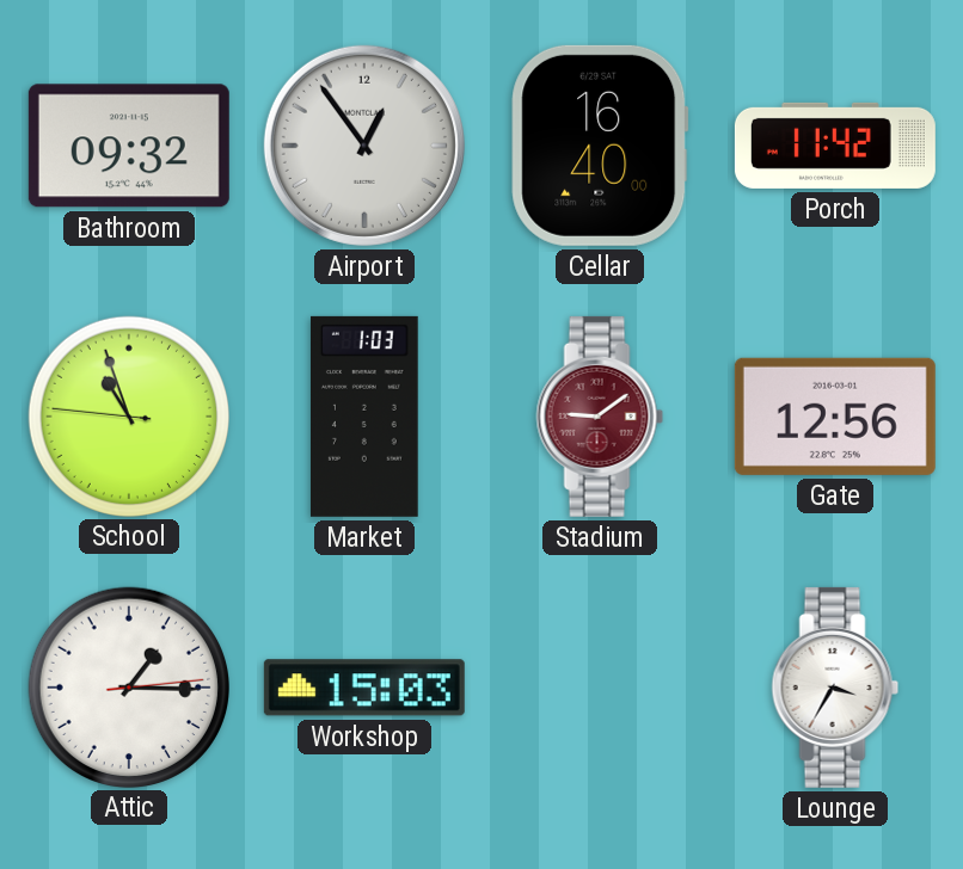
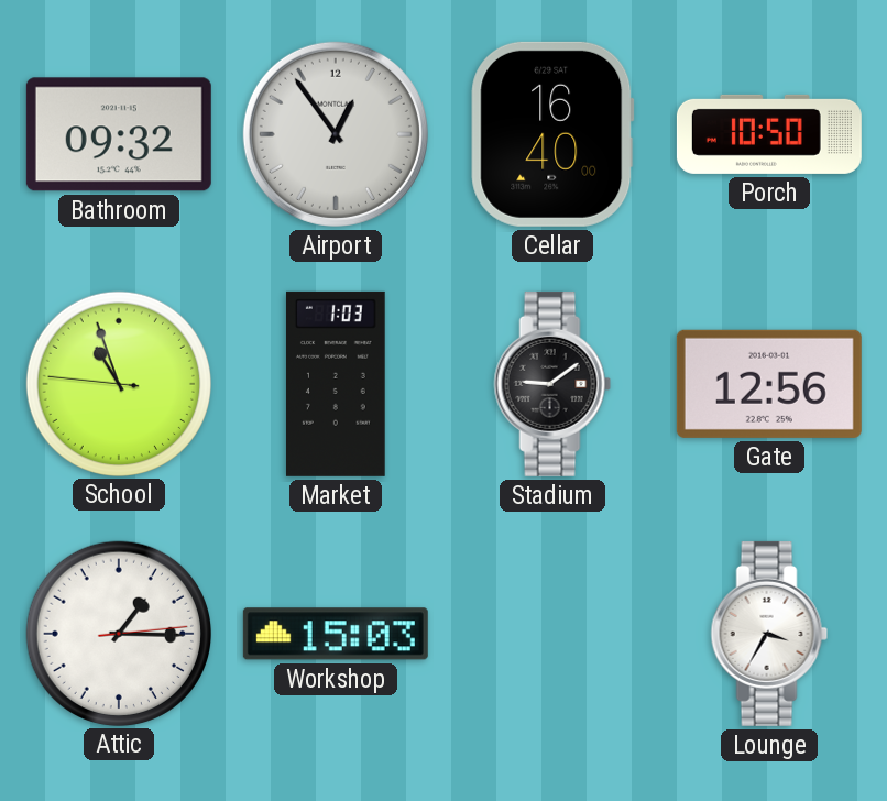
Porch: 11:42 -> 10:50 (769, 134)
Stadium dial: burgundy -> black (552, 384)
